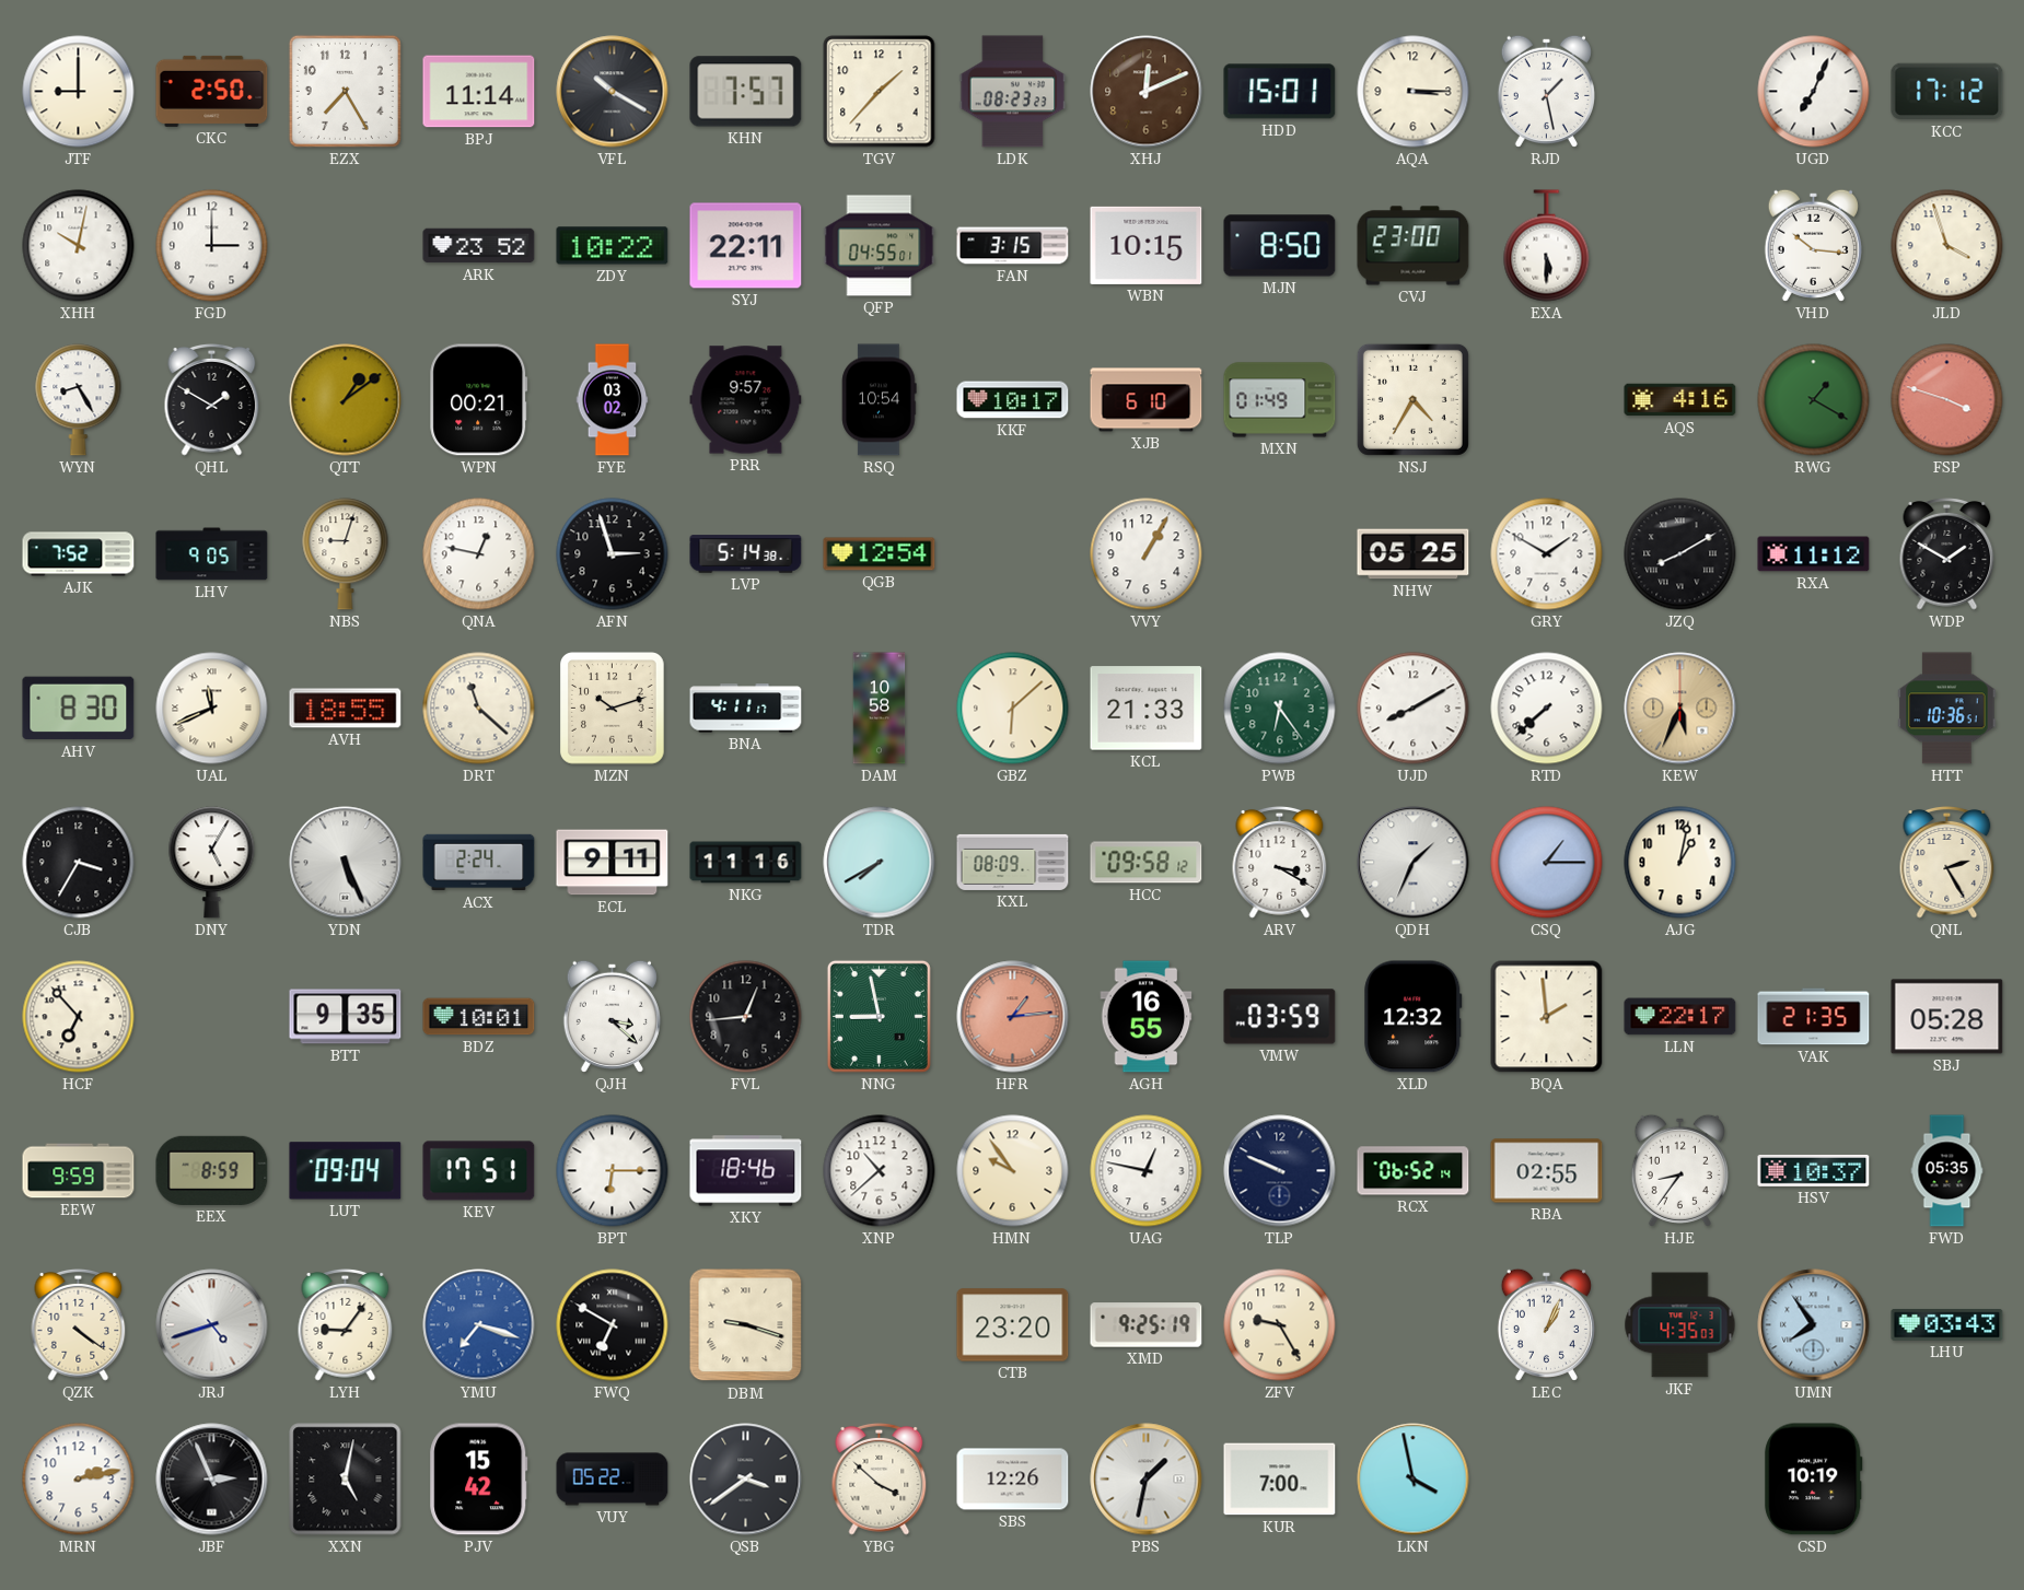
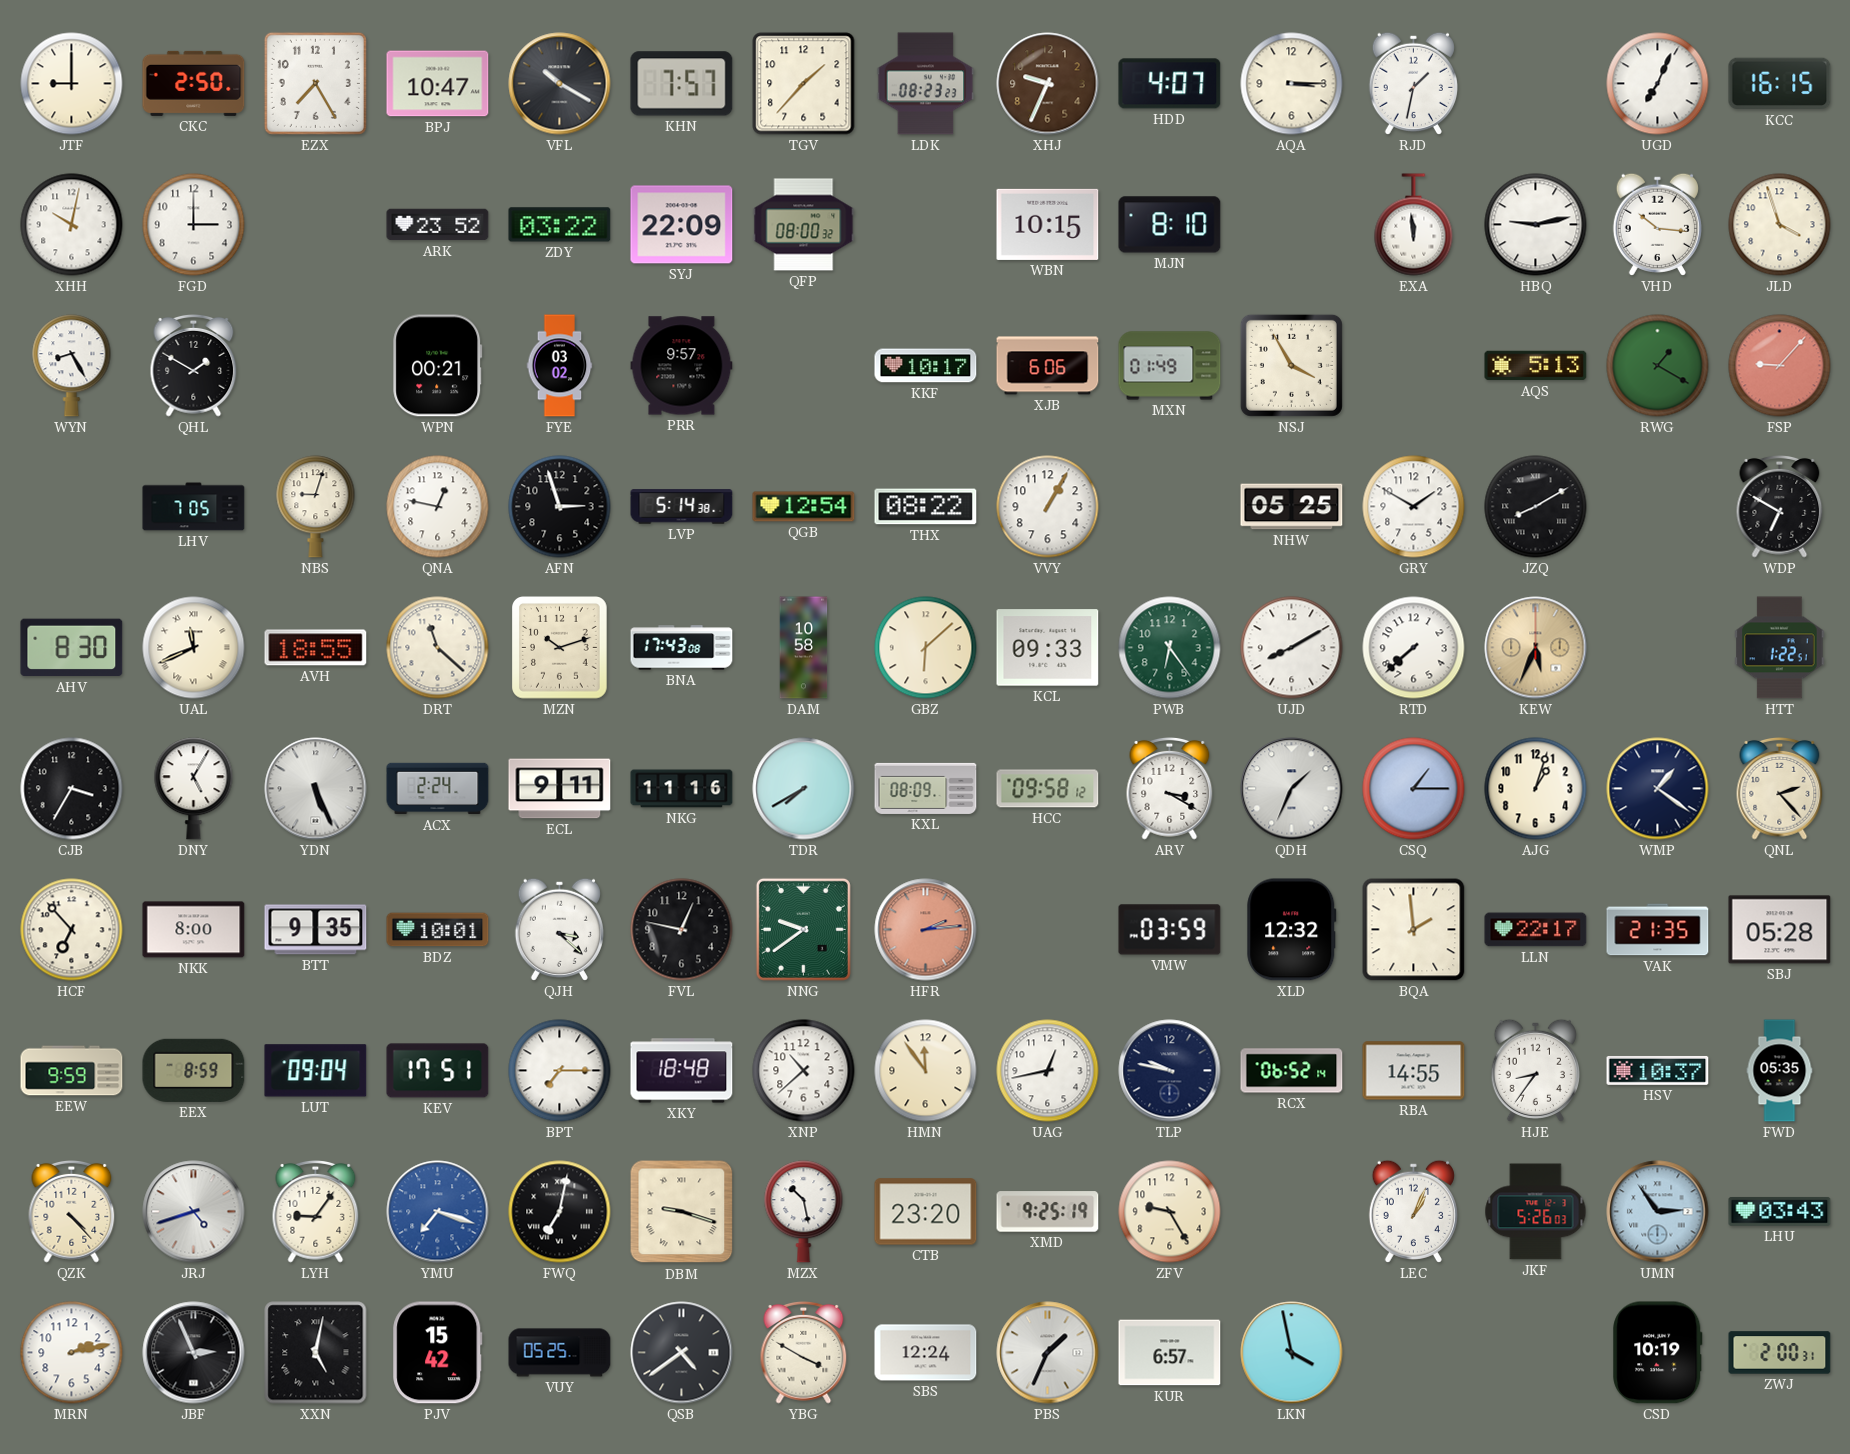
BPJ: 11:14 -> 10:47 (438, 84)
XHJ: 12:11 -> 9:34 (1048, 84)
HDD: 15:01 -> 4:07 (1170, 84)
RJD: 1:28 -> 1:32 (1413, 83)
KCC: 17:12 -> 16:15 (1780, 84)
ZDY: 10:22 -> 03:22 (560, 225)
SYJ: 22:11 -> 22:09 (682, 225)
QFP: 04:55 -> 08:00 (804, 225)
FAN: 3:15 -> none (1013, 246)
MJN: 8:50 -> 8:10 (1170, 225)
CVJ: 23:00 -> none (1414, 246)
EXA: 5:30 -> 11:59 (1414, 225)
HBQ: none -> 9:13 (1536, 225)
QTT: 1:09 -> none (346, 400)
RSQ: 10:54 -> none (880, 400)
XJB: 6:10 -> 6:06 (1048, 366)
NSJ: 4:35 -> 3:55 (1291, 365)
AQS: 4:16 -> 5:13 (1536, 366)
FSP: 3:48 -> 9:07 (1780, 366)
AJK: 7:52 -> none (79, 554)
LHV: 9:05 -> 7:05 (194, 507)
THX: none -> 08:22 (926, 507)
RXA: 11:12 -> none (1814, 554)
WDP: 1:50 -> 6:50 (1780, 507)
BNA: 4:11 -> 17:43 (682, 648)
KCL: 21:33 -> 09:33 (1048, 648)
HTT: 10:36 -> 1:22 (1780, 648)
AJG: 1:02 -> 1:03 (1536, 789)
WMP: none -> 1:21 (1658, 789)
QNL: 2:25 -> 2:23 (1780, 789)
NKK: none -> 8:00 (194, 930)
FVL: 12:44 -> 12:47 (682, 930)
NNG: 8:58 -> 9:39 (803, 929)
HFR: 1:14 -> 2:14 (926, 930)
AGH: 16:55 -> none (1147, 1017)
BPT: 6:15 -> 7:15 (560, 1071)
XKY: 18:46 -> 18:48 (682, 1071)
HMN: 9:54 -> 11:54 (926, 1071)
UAG: 12:47 -> 12:43 (1048, 1071)
TLP: 9:49 -> 9:47 (1170, 1071)
RBA: 02:55 -> 14:55 (1414, 1071)
QZK: 4:21 -> 4:23 (72, 1212)
FWQ: 6:50 -> 7:02 (560, 1212)
MZX: none -> 10:28 (804, 1212)
JKF: 4:35 -> 5:26 (1536, 1212)
UMN: 7:54 -> 2:54 (1658, 1212)
VUY: 05:22 -> 05:25 (560, 1353)
QSB: 3:39 -> 4:39 (682, 1353)
YBG: 3:52 -> 3:50 (804, 1353)
SBS: 12:26 -> 12:24 (926, 1353)
PBS: 1:32 -> 1:34 (1048, 1353)
KUR: 7:00 -> 6:57 (1170, 1353)
ZWJ: none -> 2:00 (1780, 1353)
